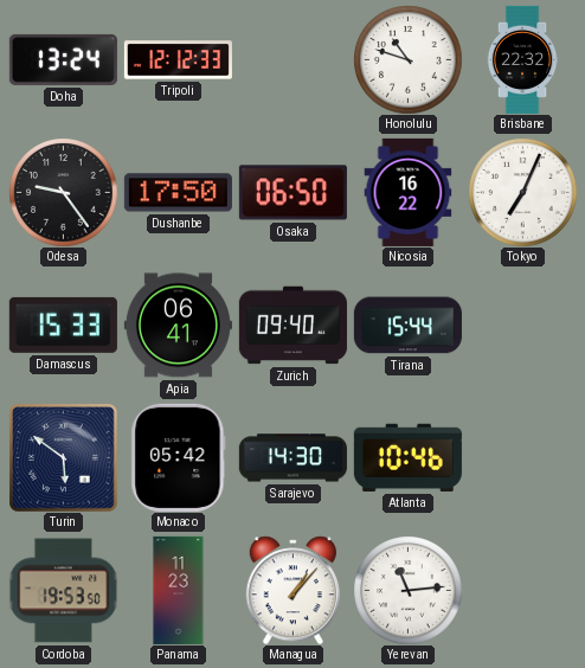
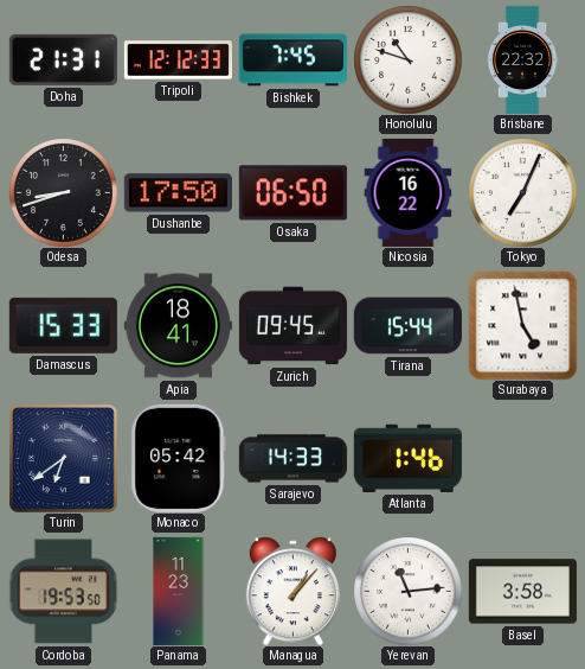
Doha: 13:24 -> 21:31 (63, 59)
Bishkek: none -> 7:45 (292, 60)
Odesa: 9:24 -> 8:42 (63, 192)
Apia: 06:41 -> 18:41 (178, 326)
Zurich: 09:40 -> 09:45 (292, 326)
Surabaya: none -> 4:58 (522, 325)
Turin: 5:51 -> 6:39 (64, 459)
Sarajevo: 14:30 -> 14:33 (292, 459)
Atlanta: 10:46 -> 1:46 (407, 458)
Basel: none -> 3:58 (522, 592)
